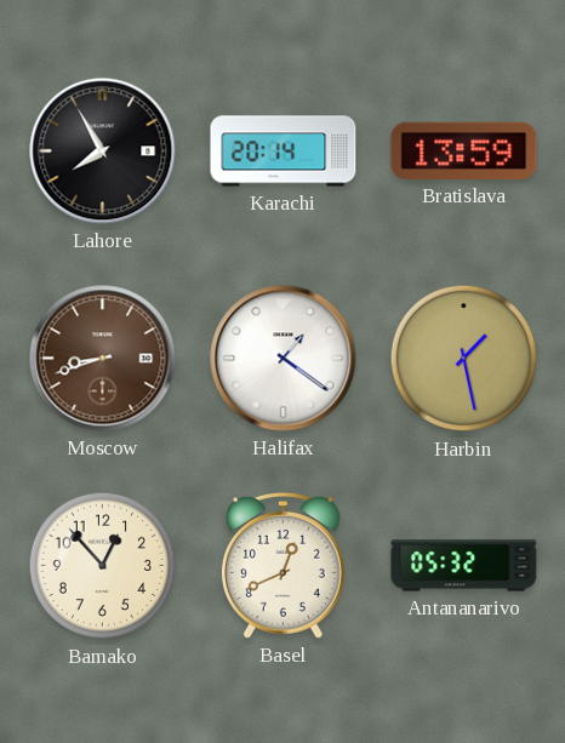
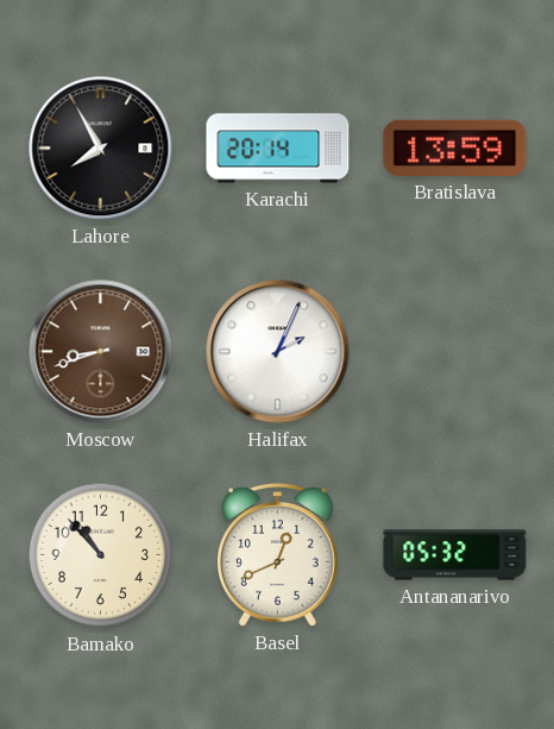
Halifax: 1:21 -> 2:04 (278, 352)
Harbin: 1:28 -> none (464, 359)
Bamako: 12:53 -> 10:53 (101, 555)
